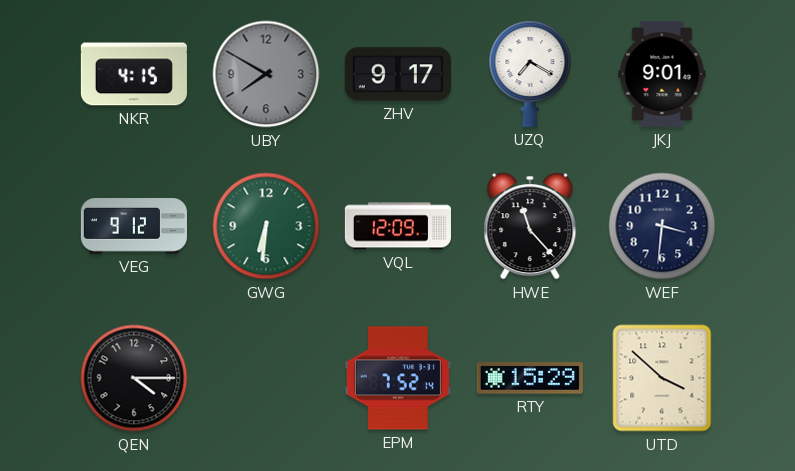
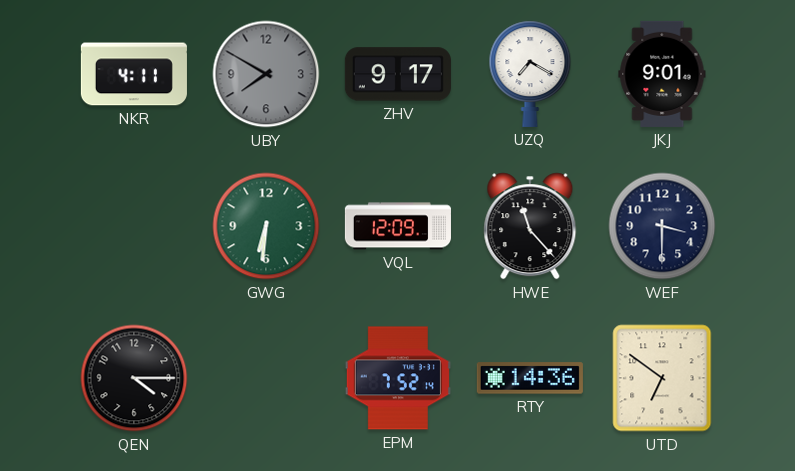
NKR: 4:15 -> 4:11 (134, 74)
VEG: 9:12 -> none (134, 226)
WEF: 3:31 -> 3:30 (662, 226)
RTY: 15:29 -> 14:36 (530, 378)
UTD: 3:52 -> 6:51 (662, 378)
